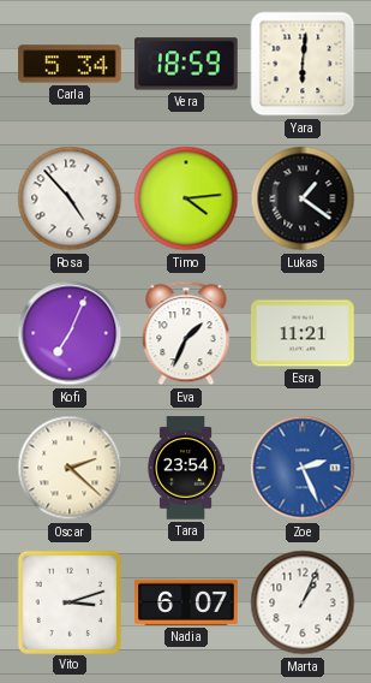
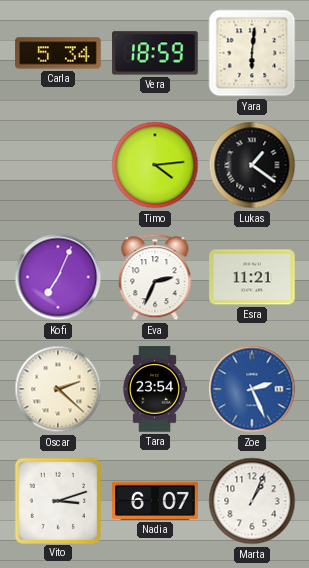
Rosa: 4:53 -> none (70, 198)
Eva: 1:34 -> 2:34 (155, 277)
